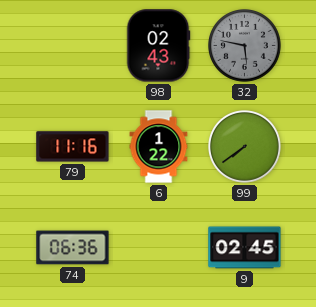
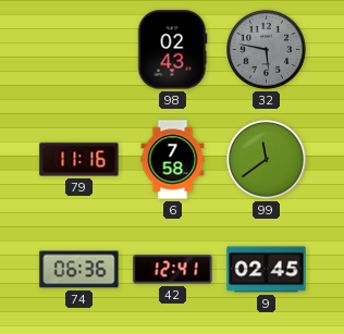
6: 1:22 -> 7:58 (173, 160)
99: 7:39 -> 11:39 (267, 160)
42: none -> 12:41 (173, 270)
